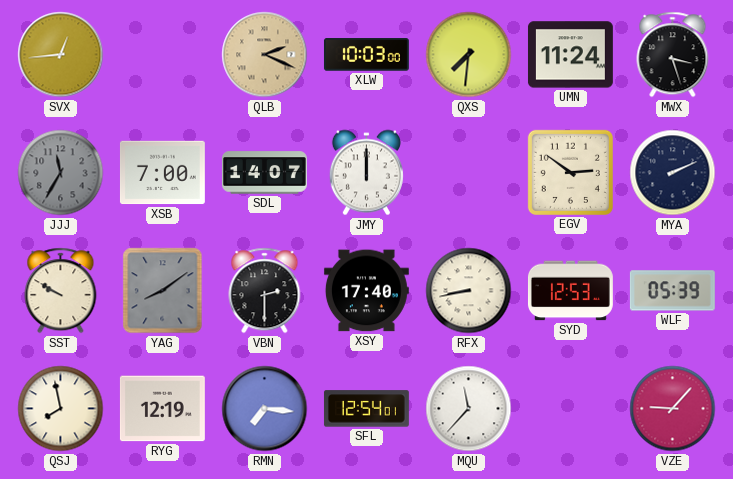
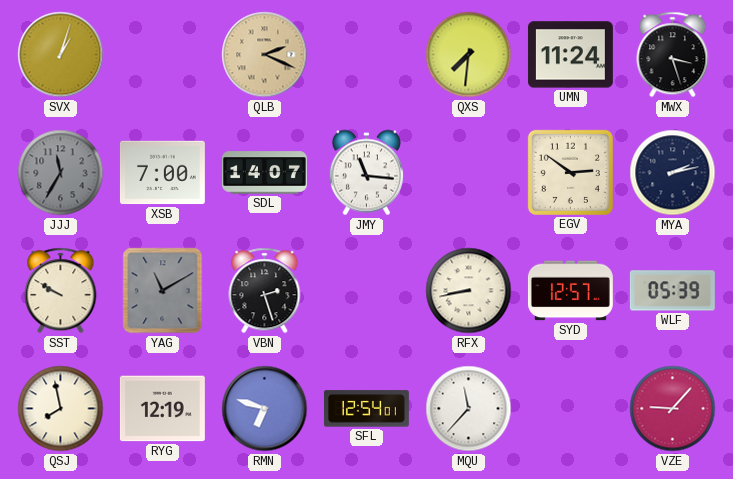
SVX: 12:44 -> 1:03 (61, 55)
XLW: 10:03 -> none (366, 55)
JMY: 12:00 -> 11:16 (366, 173)
MYA: 2:11 -> 2:13 (673, 173)
YAG: 8:09 -> 11:10 (163, 291)
VBN: 2:30 -> 2:27 (265, 291)
XSY: 17:40 -> none (366, 291)
SYD: 12:53 -> 12:57 (570, 291)
RMN: 7:16 -> 6:48 (265, 409)
